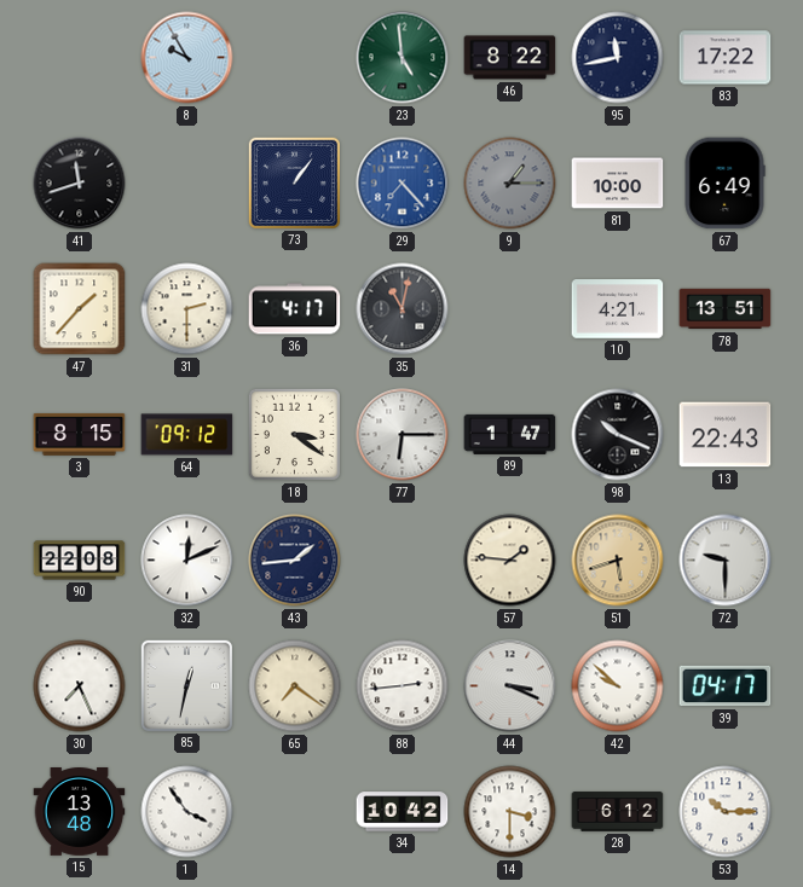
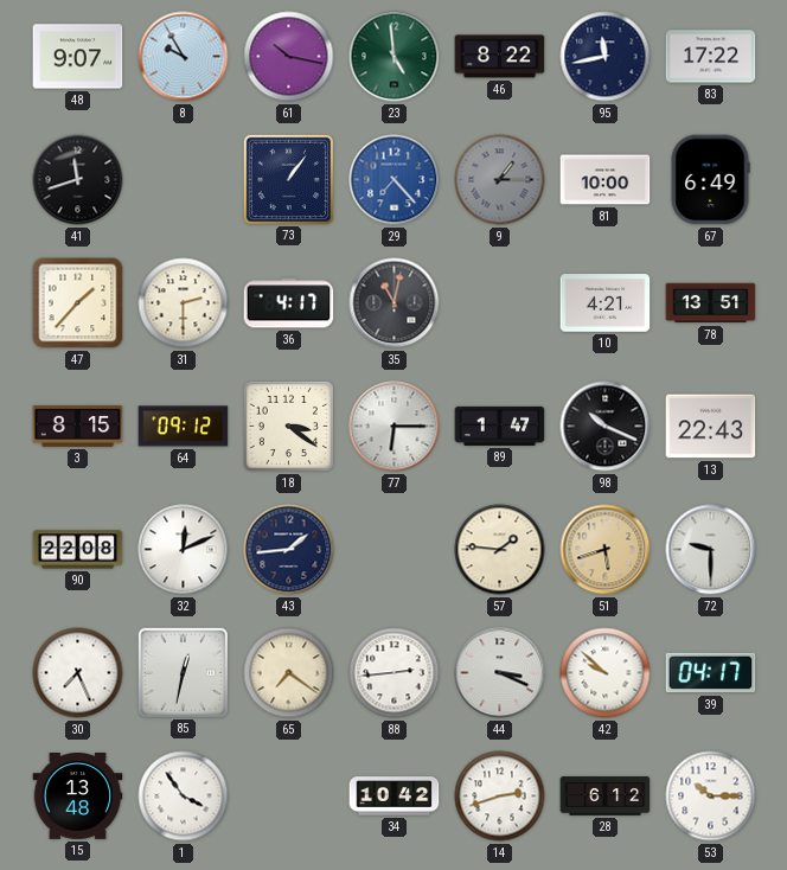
48: none -> 9:07 (78, 57)
61: none -> 10:17 (289, 57)
14: 3:30 -> 2:42 (500, 797)
